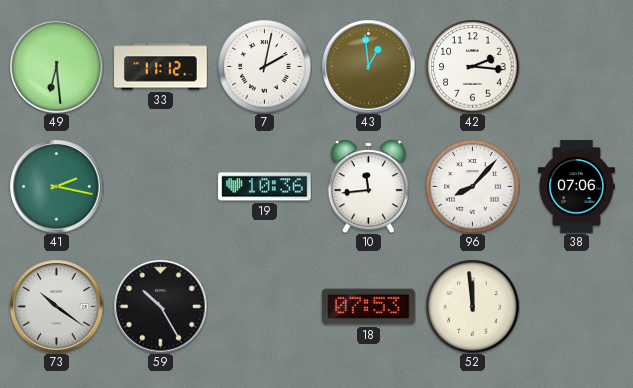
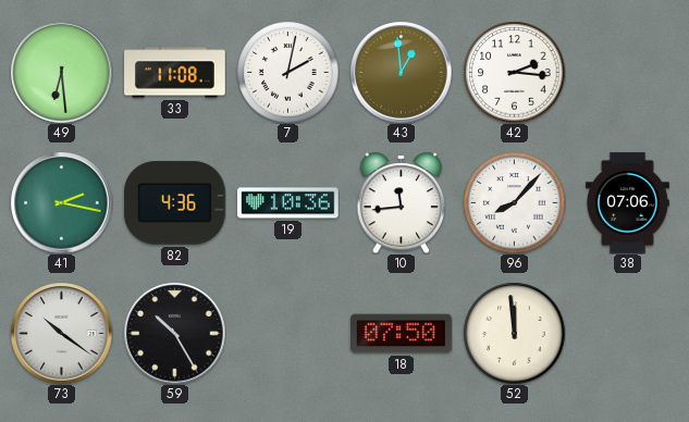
33: 11:12 -> 11:08 (175, 73)
82: none -> 4:36 (175, 203)
18: 07:53 -> 07:50 (402, 334)
